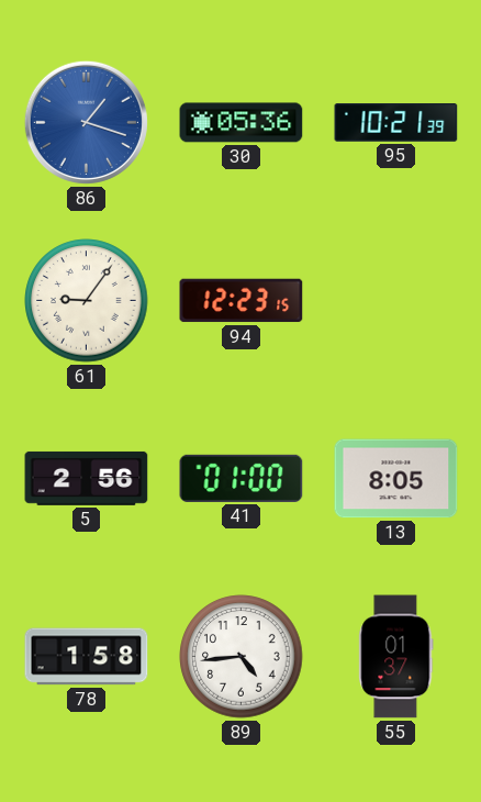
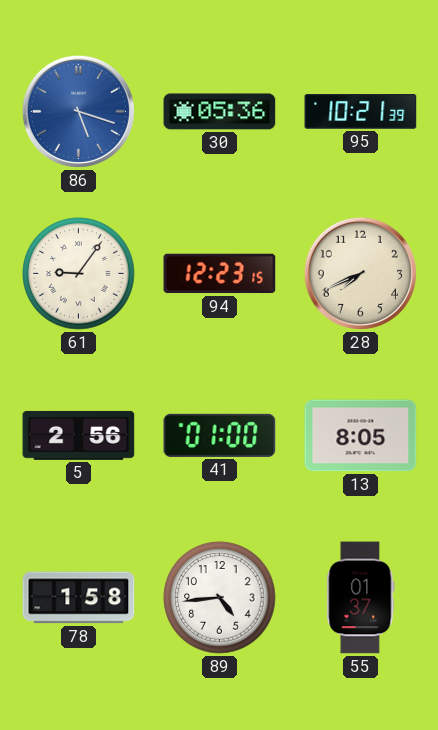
86: 1:18 -> 5:18 (78, 111)
28: none -> 7:41 (360, 273)
